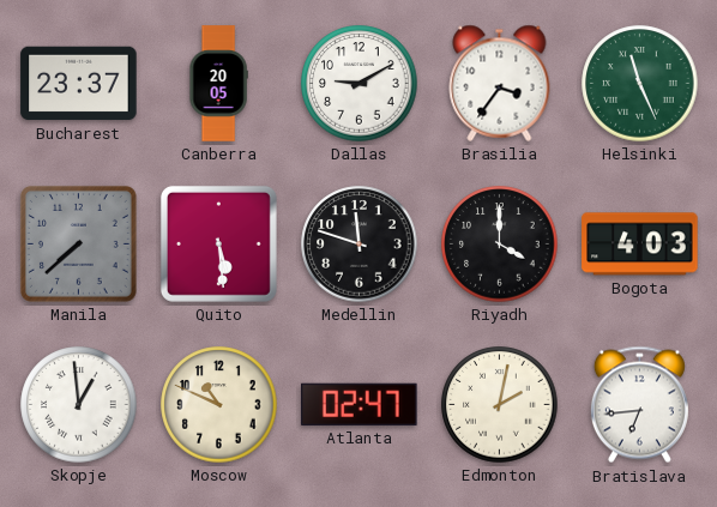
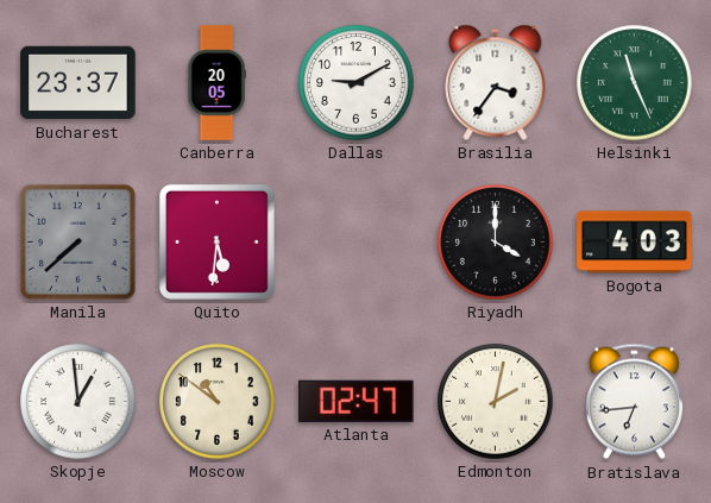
Quito: 5:29 -> 5:31 (216, 241)
Medellin: 11:48 -> none (360, 245)
Moscow: 10:49 -> 10:51 (218, 402)
